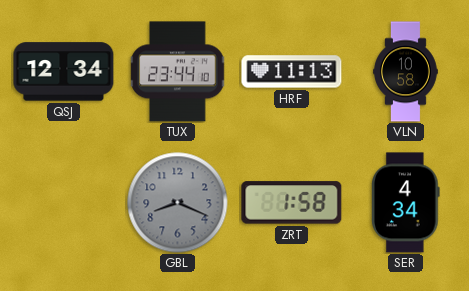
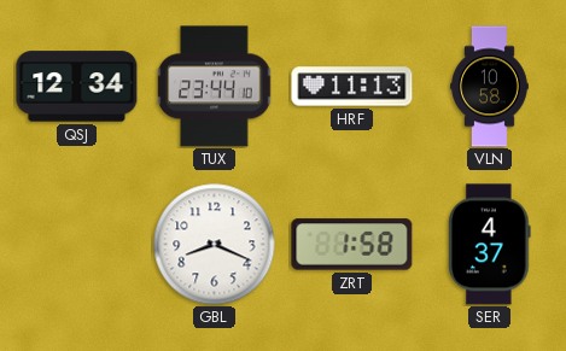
GBL dial: grey -> white (215, 245)
SER: 4:34 -> 4:37 (490, 245)
